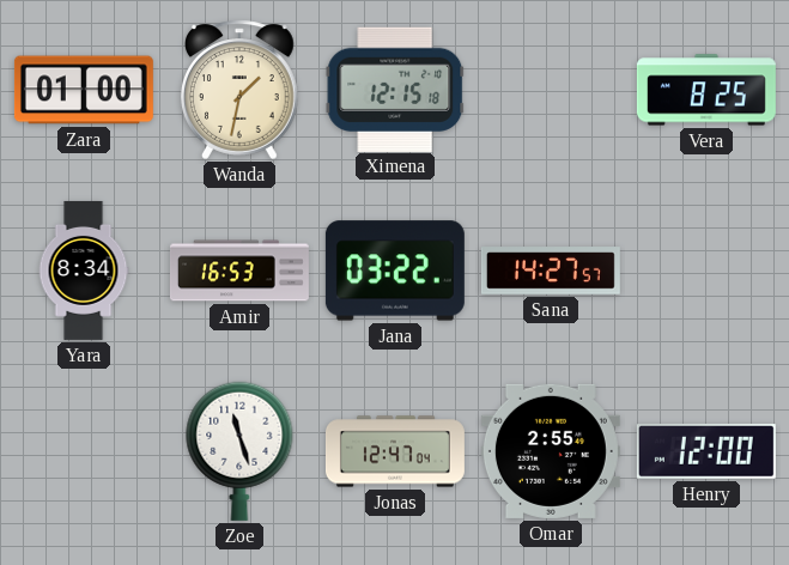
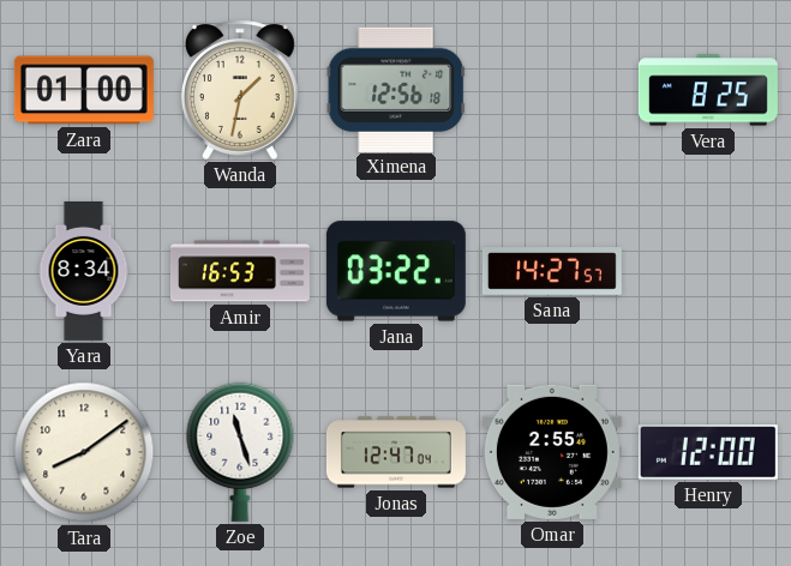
Ximena: 12:15 -> 12:56 (396, 89)
Tara: none -> 8:09 (84, 452)
